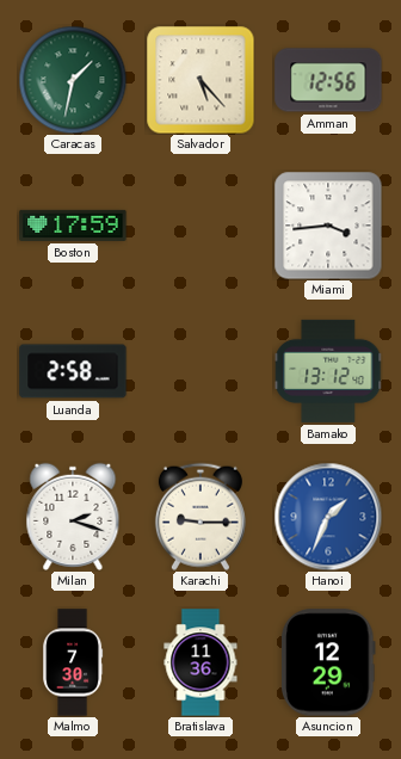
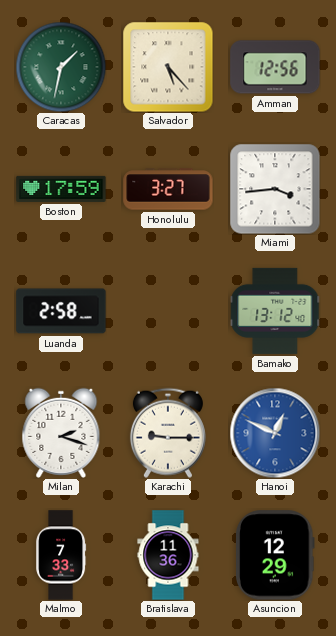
Honolulu: none -> 3:27 (168, 189)
Hanoi: 1:34 -> 12:49 (275, 433)
Malmo: 7:30 -> 7:33 (61, 555)
